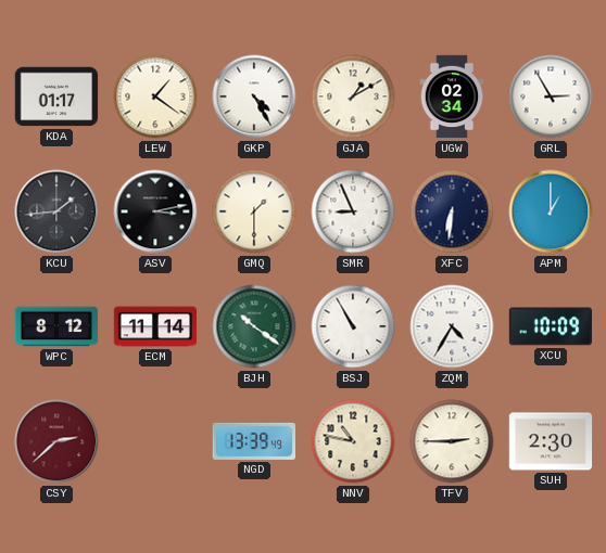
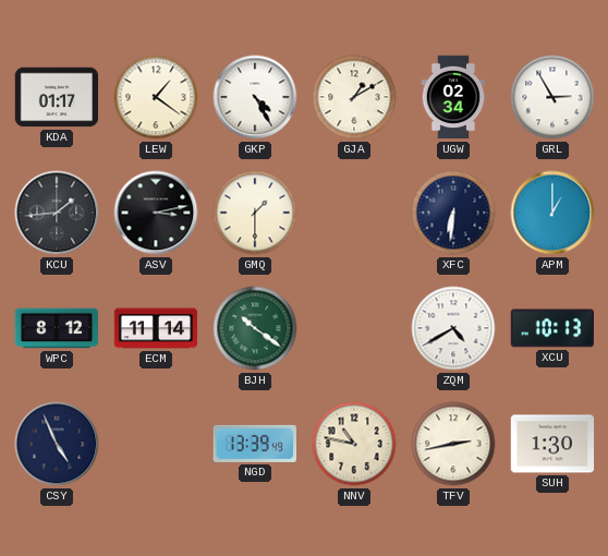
SMR: 8:56 -> none (353, 211)
BSJ: 10:55 -> none (353, 326)
ZQM: 4:35 -> 4:40 (453, 328)
XCU: 10:09 -> 10:13 (551, 328)
CSY: 2:38 -> 4:56 (57, 444)
CSY dial: burgundy -> navy (57, 444)
TFV: 2:45 -> 2:43 (453, 444)
SUH: 2:30 -> 1:30 (552, 444)
